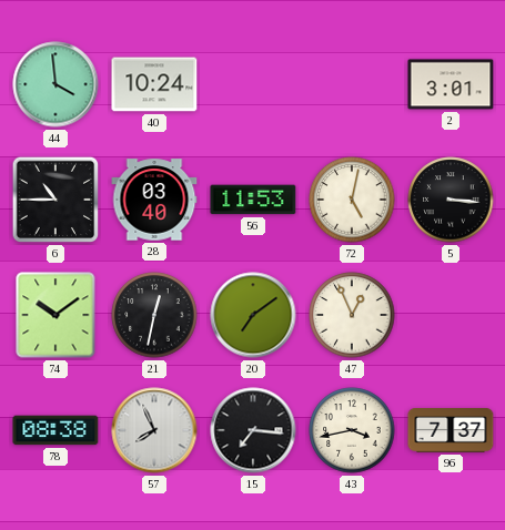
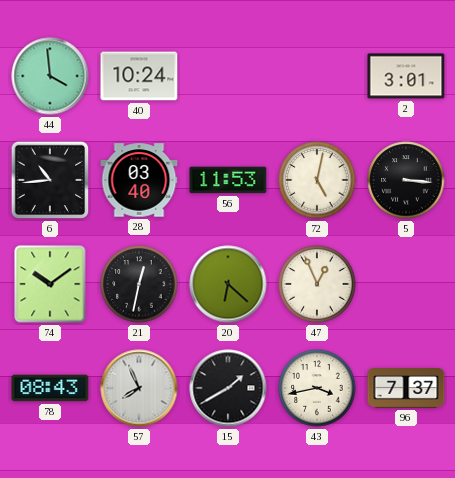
6: 10:45 -> 10:44 (50, 180)
20: 7:09 -> 6:22 (228, 284)
78: 08:38 -> 08:43 (50, 388)
15: 7:16 -> 1:40 (228, 388)
